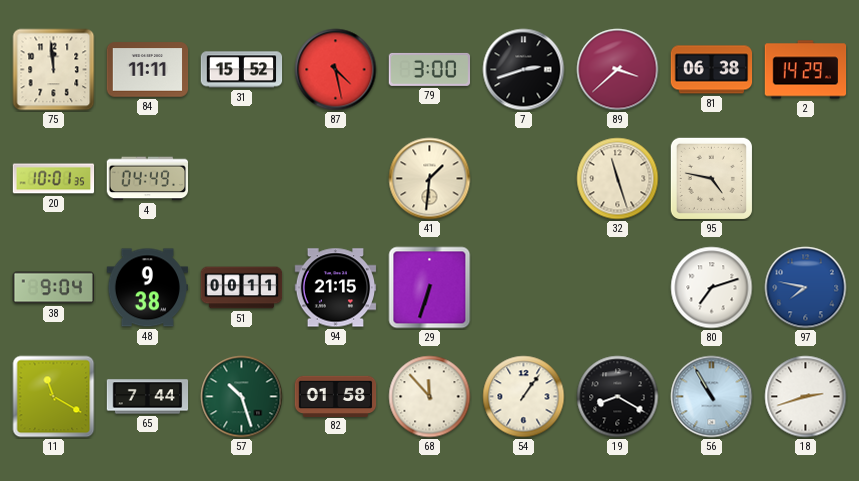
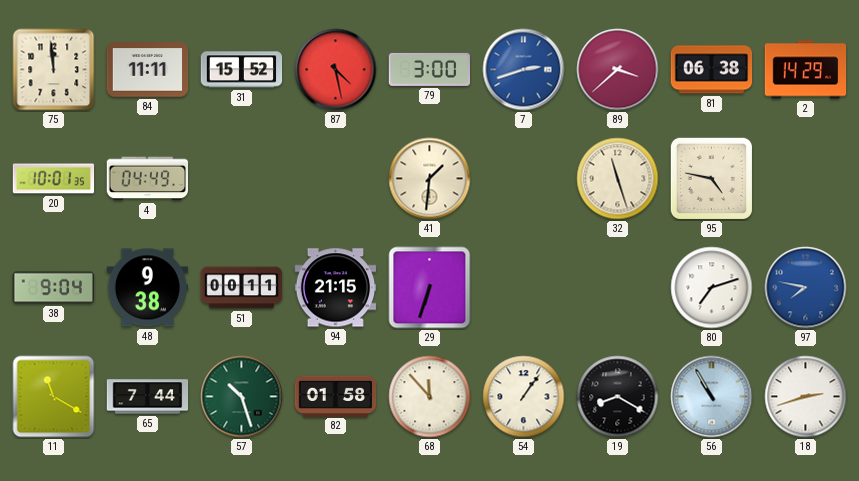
7 dial: black -> blue (524, 70)
